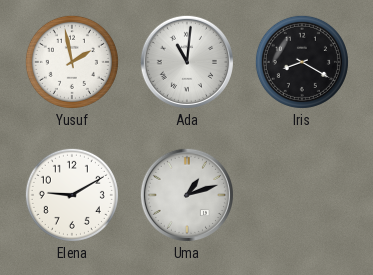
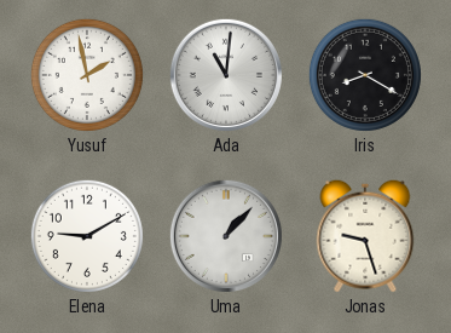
Uma: 1:12 -> 1:07 (226, 236)
Jonas: none -> 9:27 (365, 236)
